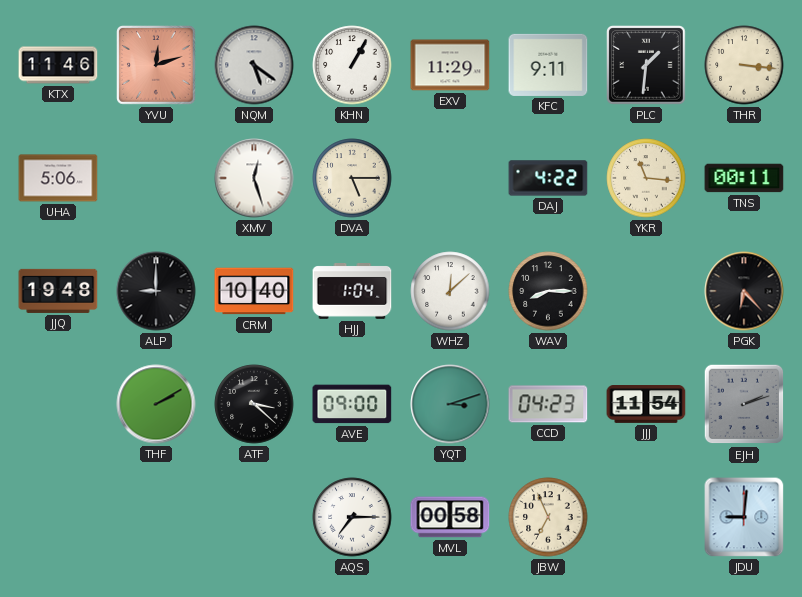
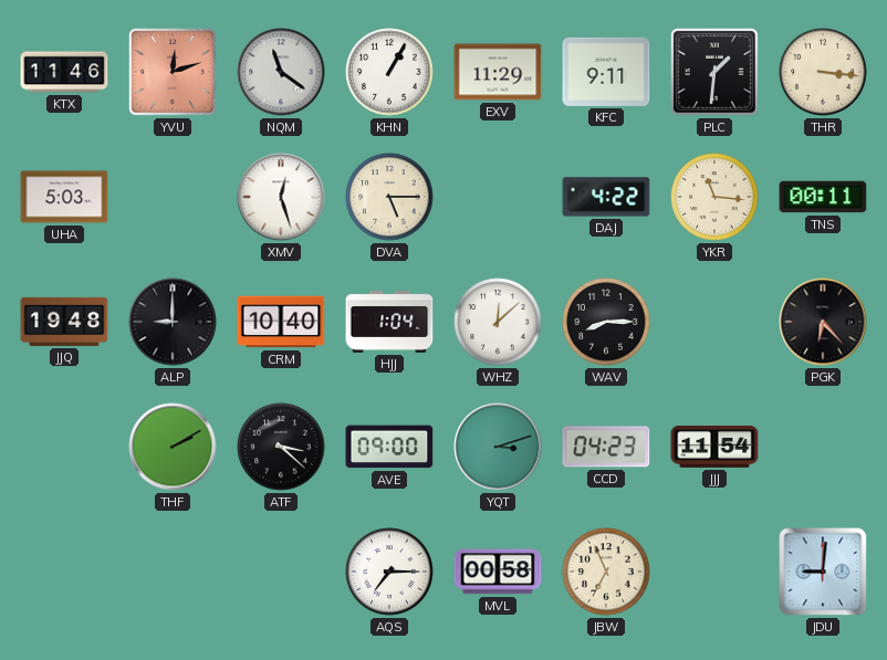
NQM: 5:21 -> 11:21 (281, 72)
UHA: 5:06 -> 5:03 (64, 197)
EJH: 2:12 -> none (744, 404)
